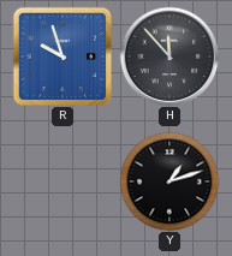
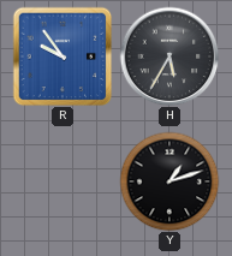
R: 9:57 -> 9:54 (63, 56)
H: 11:53 -> 5:35 (169, 56)
